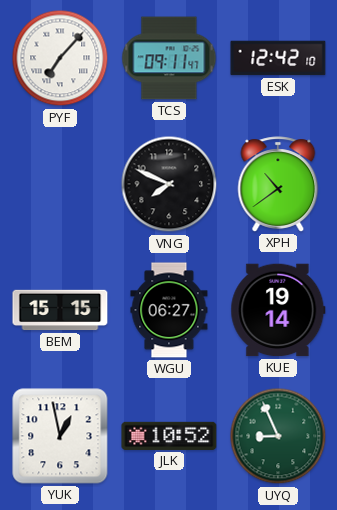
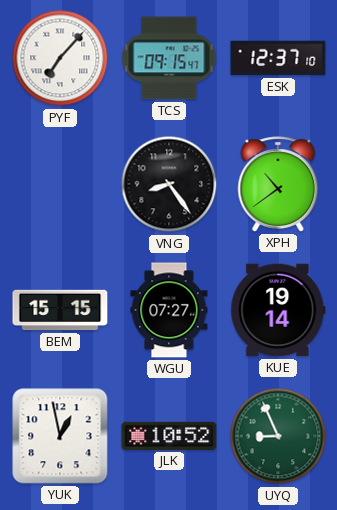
TCS: 09:11 -> 09:15 (169, 58)
ESK: 12:42 -> 12:37 (278, 58)
VNG: 7:49 -> 8:24 (169, 184)
WGU: 06:27 -> 07:27 (169, 310)
